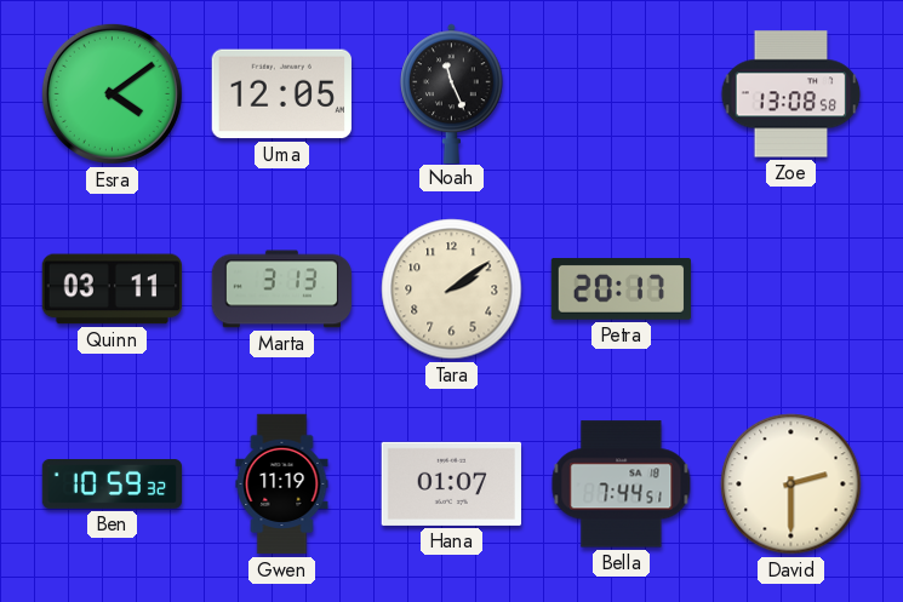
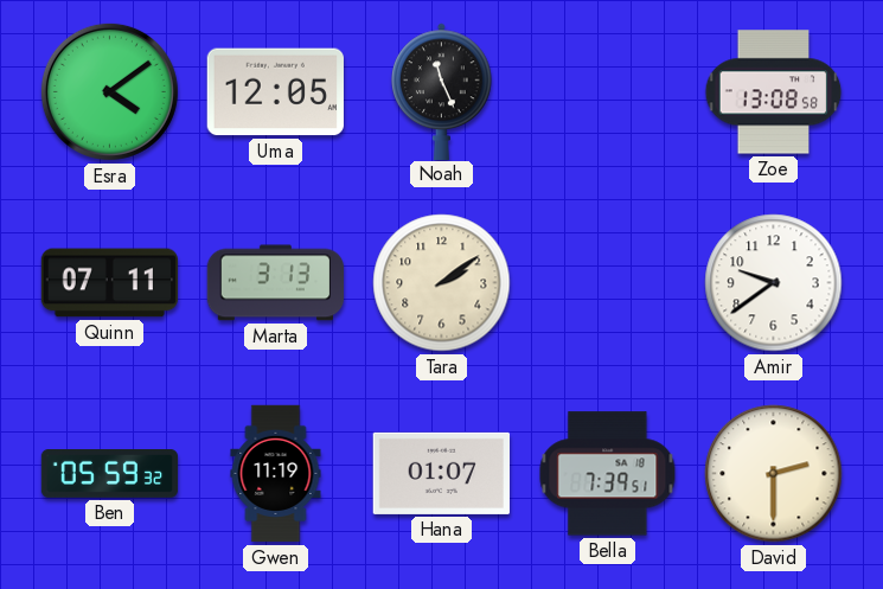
Quinn: 03:11 -> 07:11 (109, 283)
Petra: 20:17 -> none (621, 289)
Amir: none -> 9:39 (774, 283)
Ben: 10:59 -> 05:59 (110, 474)
Bella: 7:44 -> 7:39 (608, 474)
